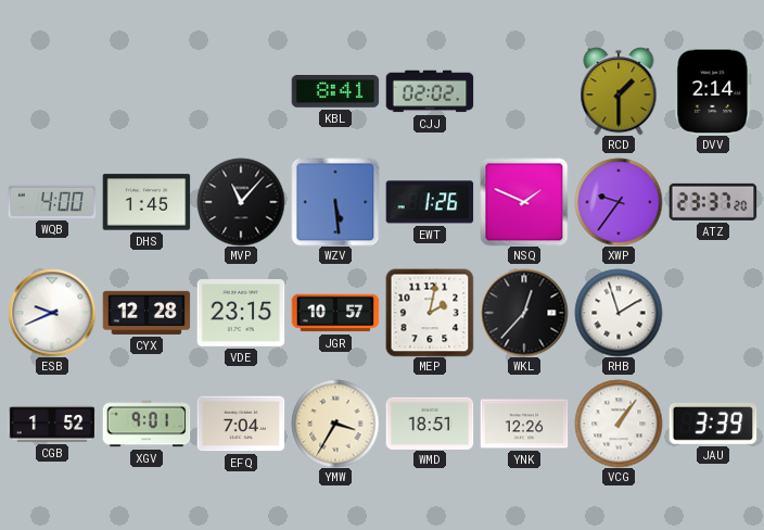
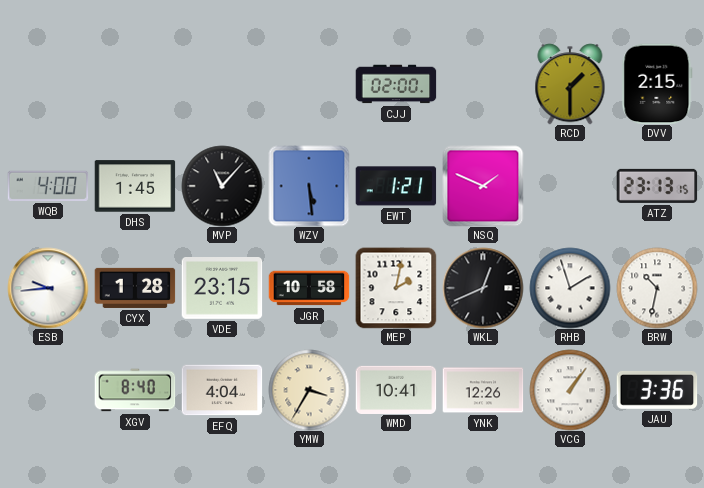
KBL: 8:41 -> none (335, 92)
CJJ: 02:02 -> 02:00 (396, 84)
DVV: 2:14 -> 2:15 (657, 84)
EWT: 1:26 -> 1:21 (396, 186)
XWP: 9:36 -> none (619, 202)
ATZ: 23:37 -> 23:13 (657, 186)
ESB: 9:41 -> 9:44 (48, 288)
CYX: 12:28 -> 1:28 (135, 288)
JGR: 10:57 -> 10:58 (309, 288)
WKL: 12:37 -> 12:41 (483, 288)
BRW: none -> 10:32 (657, 288)
CGB: 1:52 -> none (52, 424)
XGV: 9:01 -> 8:40 (135, 390)
EFQ: 7:04 -> 4:04 (222, 390)
WMD: 18:51 -> 10:41 (396, 389)
JAU: 3:39 -> 3:36 (657, 390)
